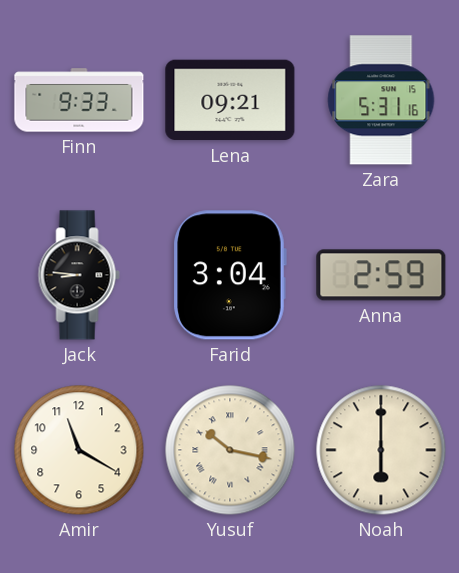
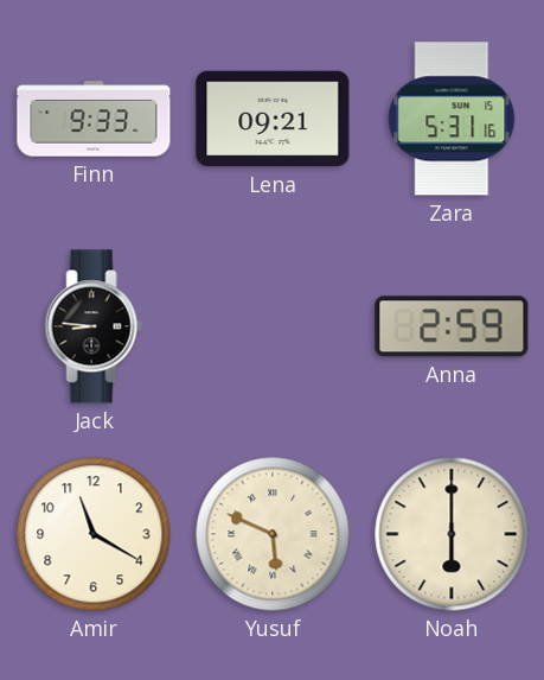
Farid: 3:04 -> none (230, 275)
Yusuf: 10:17 -> 5:49 (273, 534)
